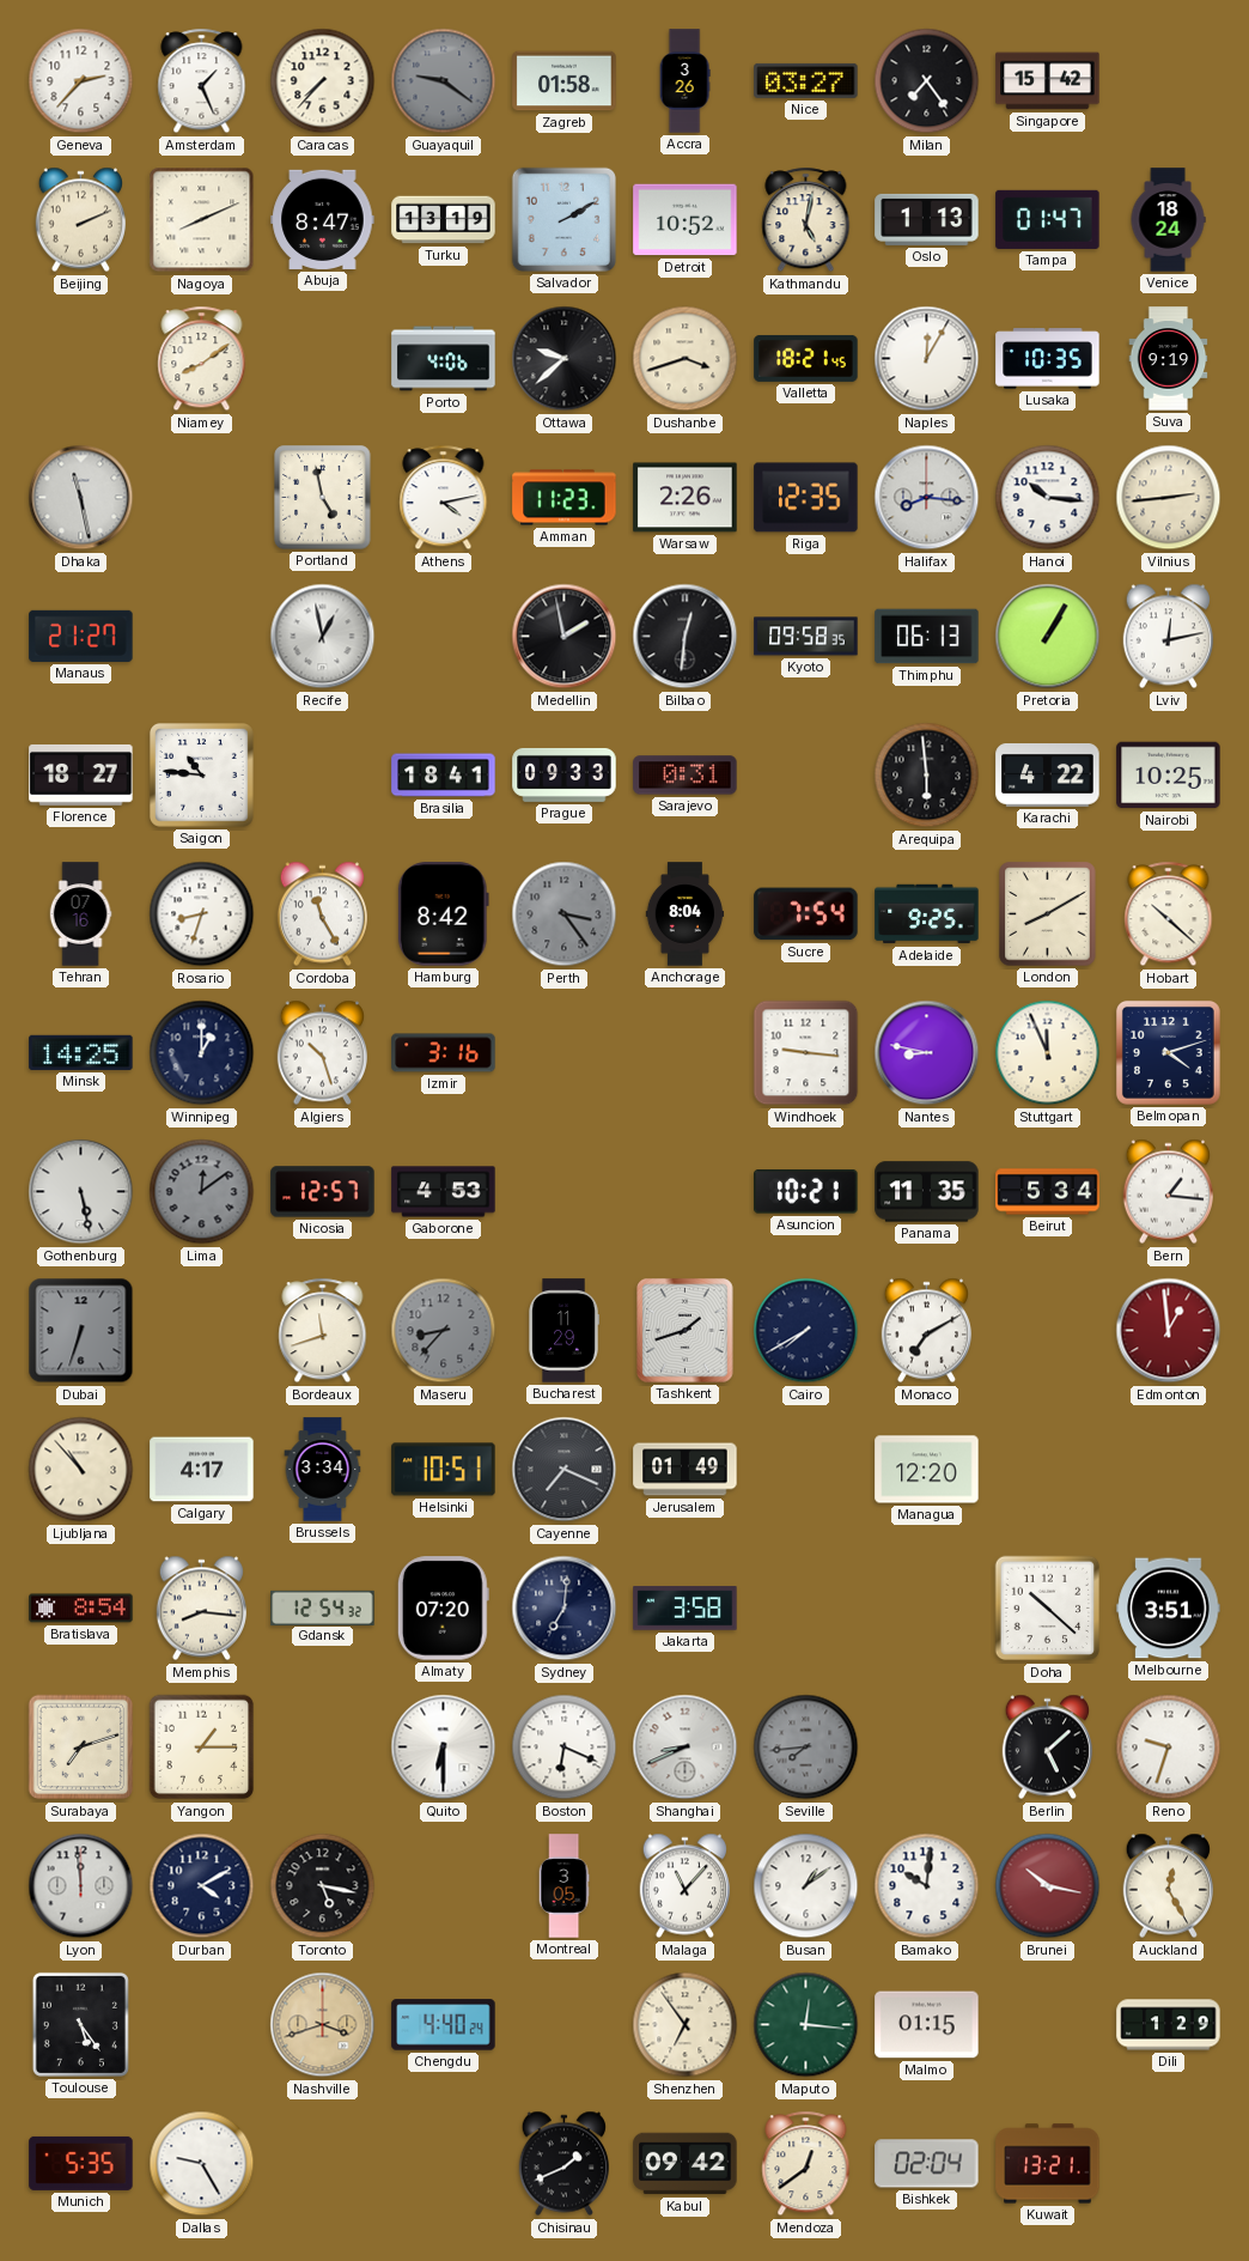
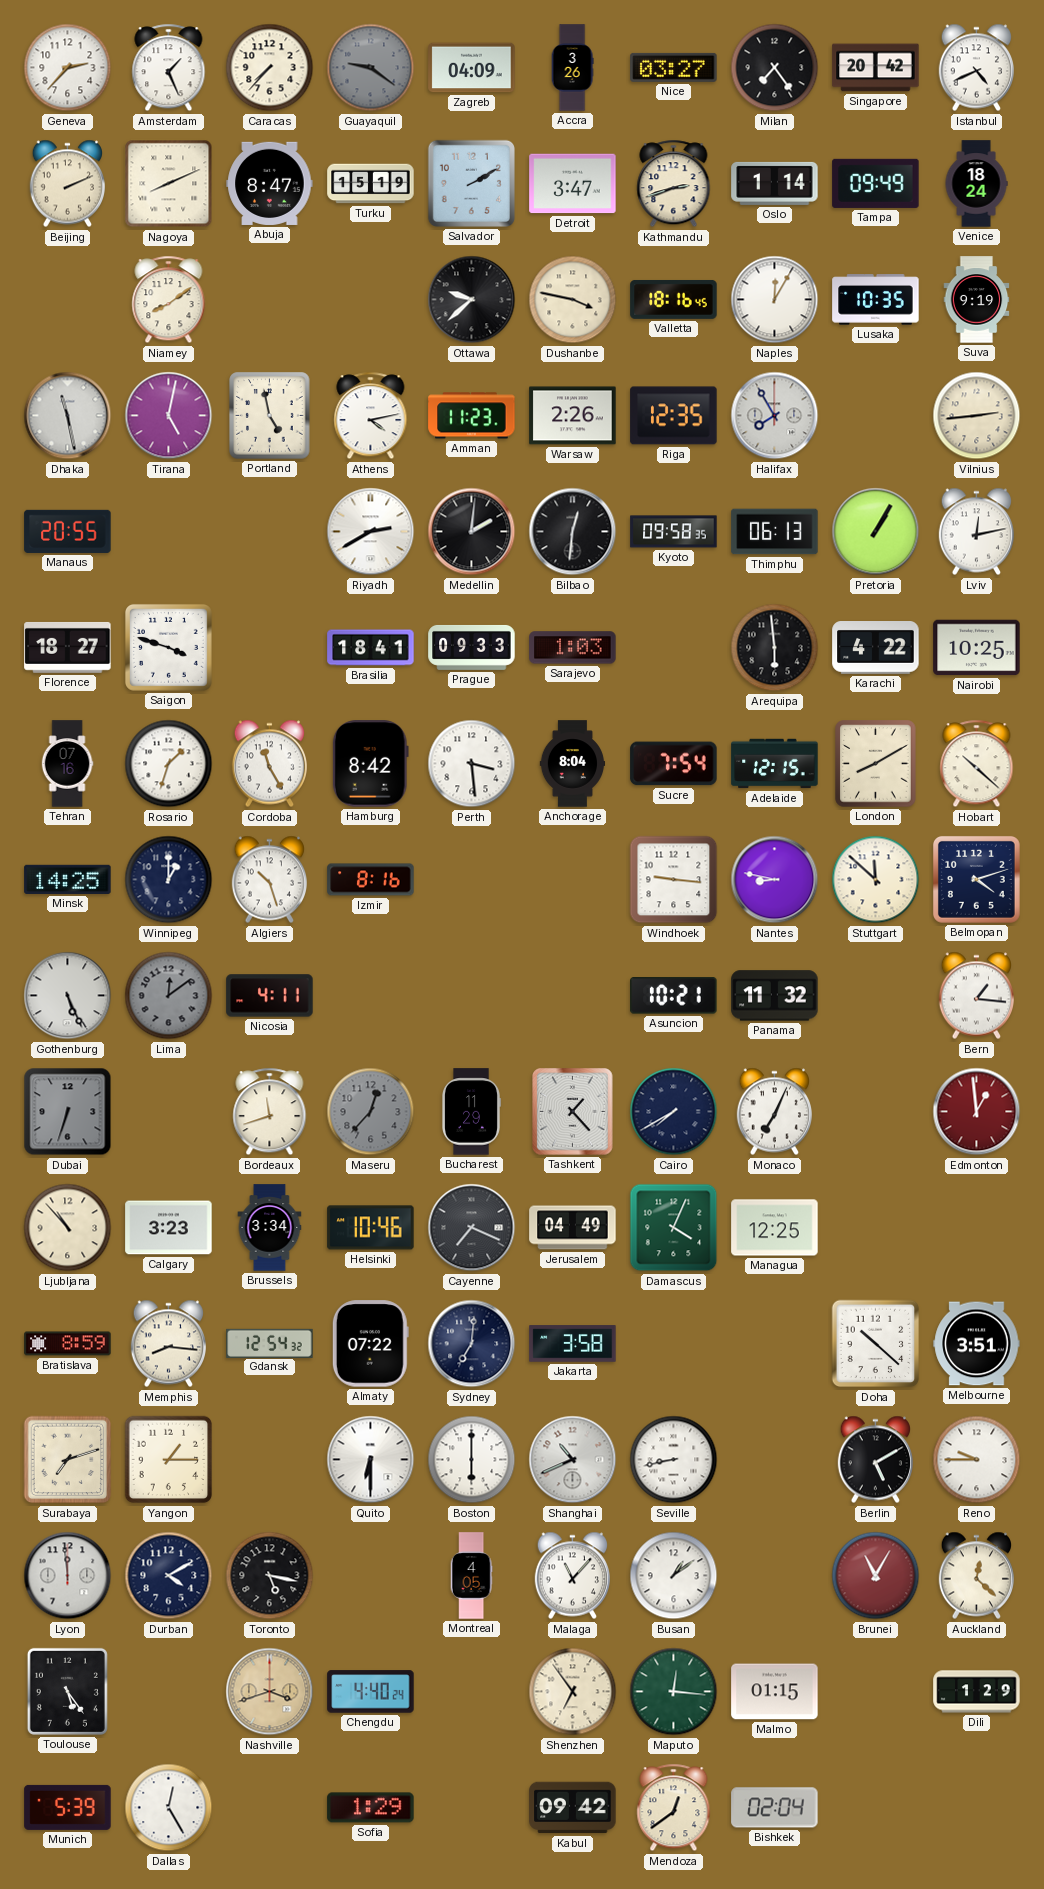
Zagreb: 01:58 -> 04:09 (472, 68)
Singapore: 15:42 -> 20:42 (876, 68)
Istanbul: none -> 4:41 (976, 68)
Turku: 13:19 -> 15:19 (371, 184)
Detroit: 10:52 -> 3:47 (573, 184)
Kathmandu: 5:02 -> 2:42 (674, 184)
Oslo: 1:13 -> 1:14 (775, 183)
Tampa: 01:47 -> 09:49 (876, 183)
Porto: 4:06 -> none (444, 359)
Dushanbe: 3:42 -> 3:47 (573, 300)
Valletta: 18:21 -> 18:16 (674, 299)
Tirana: none -> 5:02 (169, 416)
Halifax: 8:16 -> 7:55 (775, 416)
Hanoi: 10:16 -> none (1048, 498)
Manaus: 21:27 -> 20:55 (68, 531)
Recife: 12:58 -> none (323, 637)
Riyadh: none -> 2:40 (371, 532)
Medellin: 1:58 -> 2:01 (472, 532)
Saigon: 10:46 -> 3:48 (168, 647)
Sarajevo: 0:31 -> 1:03 (573, 648)
Rosario: 8:33 -> 1:33 (169, 764)
Perth: 3:24 -> 3:29 (472, 764)
Perth dial: grey -> white (472, 764)
Adelaide: 9:25 -> 12:15 (775, 764)
Izmir: 3:16 -> 8:16 (371, 880)
Stuttgart: 11:56 -> 11:52 (876, 880)
Gothenburg: 5:28 -> 5:26 (68, 996)
Nicosia: 12:57 -> 4:11 (270, 996)
Gaborone: 4:53 -> none (444, 1192)
Panama: 11:35 -> 11:32 (775, 996)
Beirut: 5:34 -> none (1048, 1192)
Maseru: 8:37 -> 12:37 (371, 1112)
Tashkent: 1:42 -> 1:23 (573, 1112)
Monaco: 7:10 -> 7:04 (774, 1112)
Calgary: 4:17 -> 3:23 (169, 1228)
Helsinki: 10:51 -> 10:46 (371, 1228)
Jerusalem: 01:49 -> 04:49 (573, 1228)
Damascus: none -> 4:04 (674, 1228)
Managua: 12:20 -> 12:25 (775, 1228)
Bratislava: 8:54 -> 8:59 (68, 1344)
Almaty: 07:20 -> 07:22 (370, 1344)
Boston: 6:19 -> 6:00 (472, 1460)
Shanghai: 8:41 -> 10:41 (573, 1460)
Seville: 7:44 -> 8:43 (674, 1460)
Seville dial: grey -> white (674, 1460)
Berlin: 5:08 -> 5:10 (875, 1460)
Reno: 9:33 -> 9:45 (977, 1460)
Montreal: 3:05 -> 4:05 (471, 1576)
Bamako: 10:01 -> none (927, 1886)
Brunei: 10:17 -> 11:05 (876, 1576)
Auckland: 12:25 -> 12:22 (976, 1576)
Munich: 5:35 -> 5:39 (68, 1807)
Dallas: 9:25 -> 12:25 (169, 1808)
Sofia: none -> 1:29 (371, 1808)
Chisinau: 1:41 -> none (563, 2164)
Kuwait: 13:21 -> none (1048, 2164)
